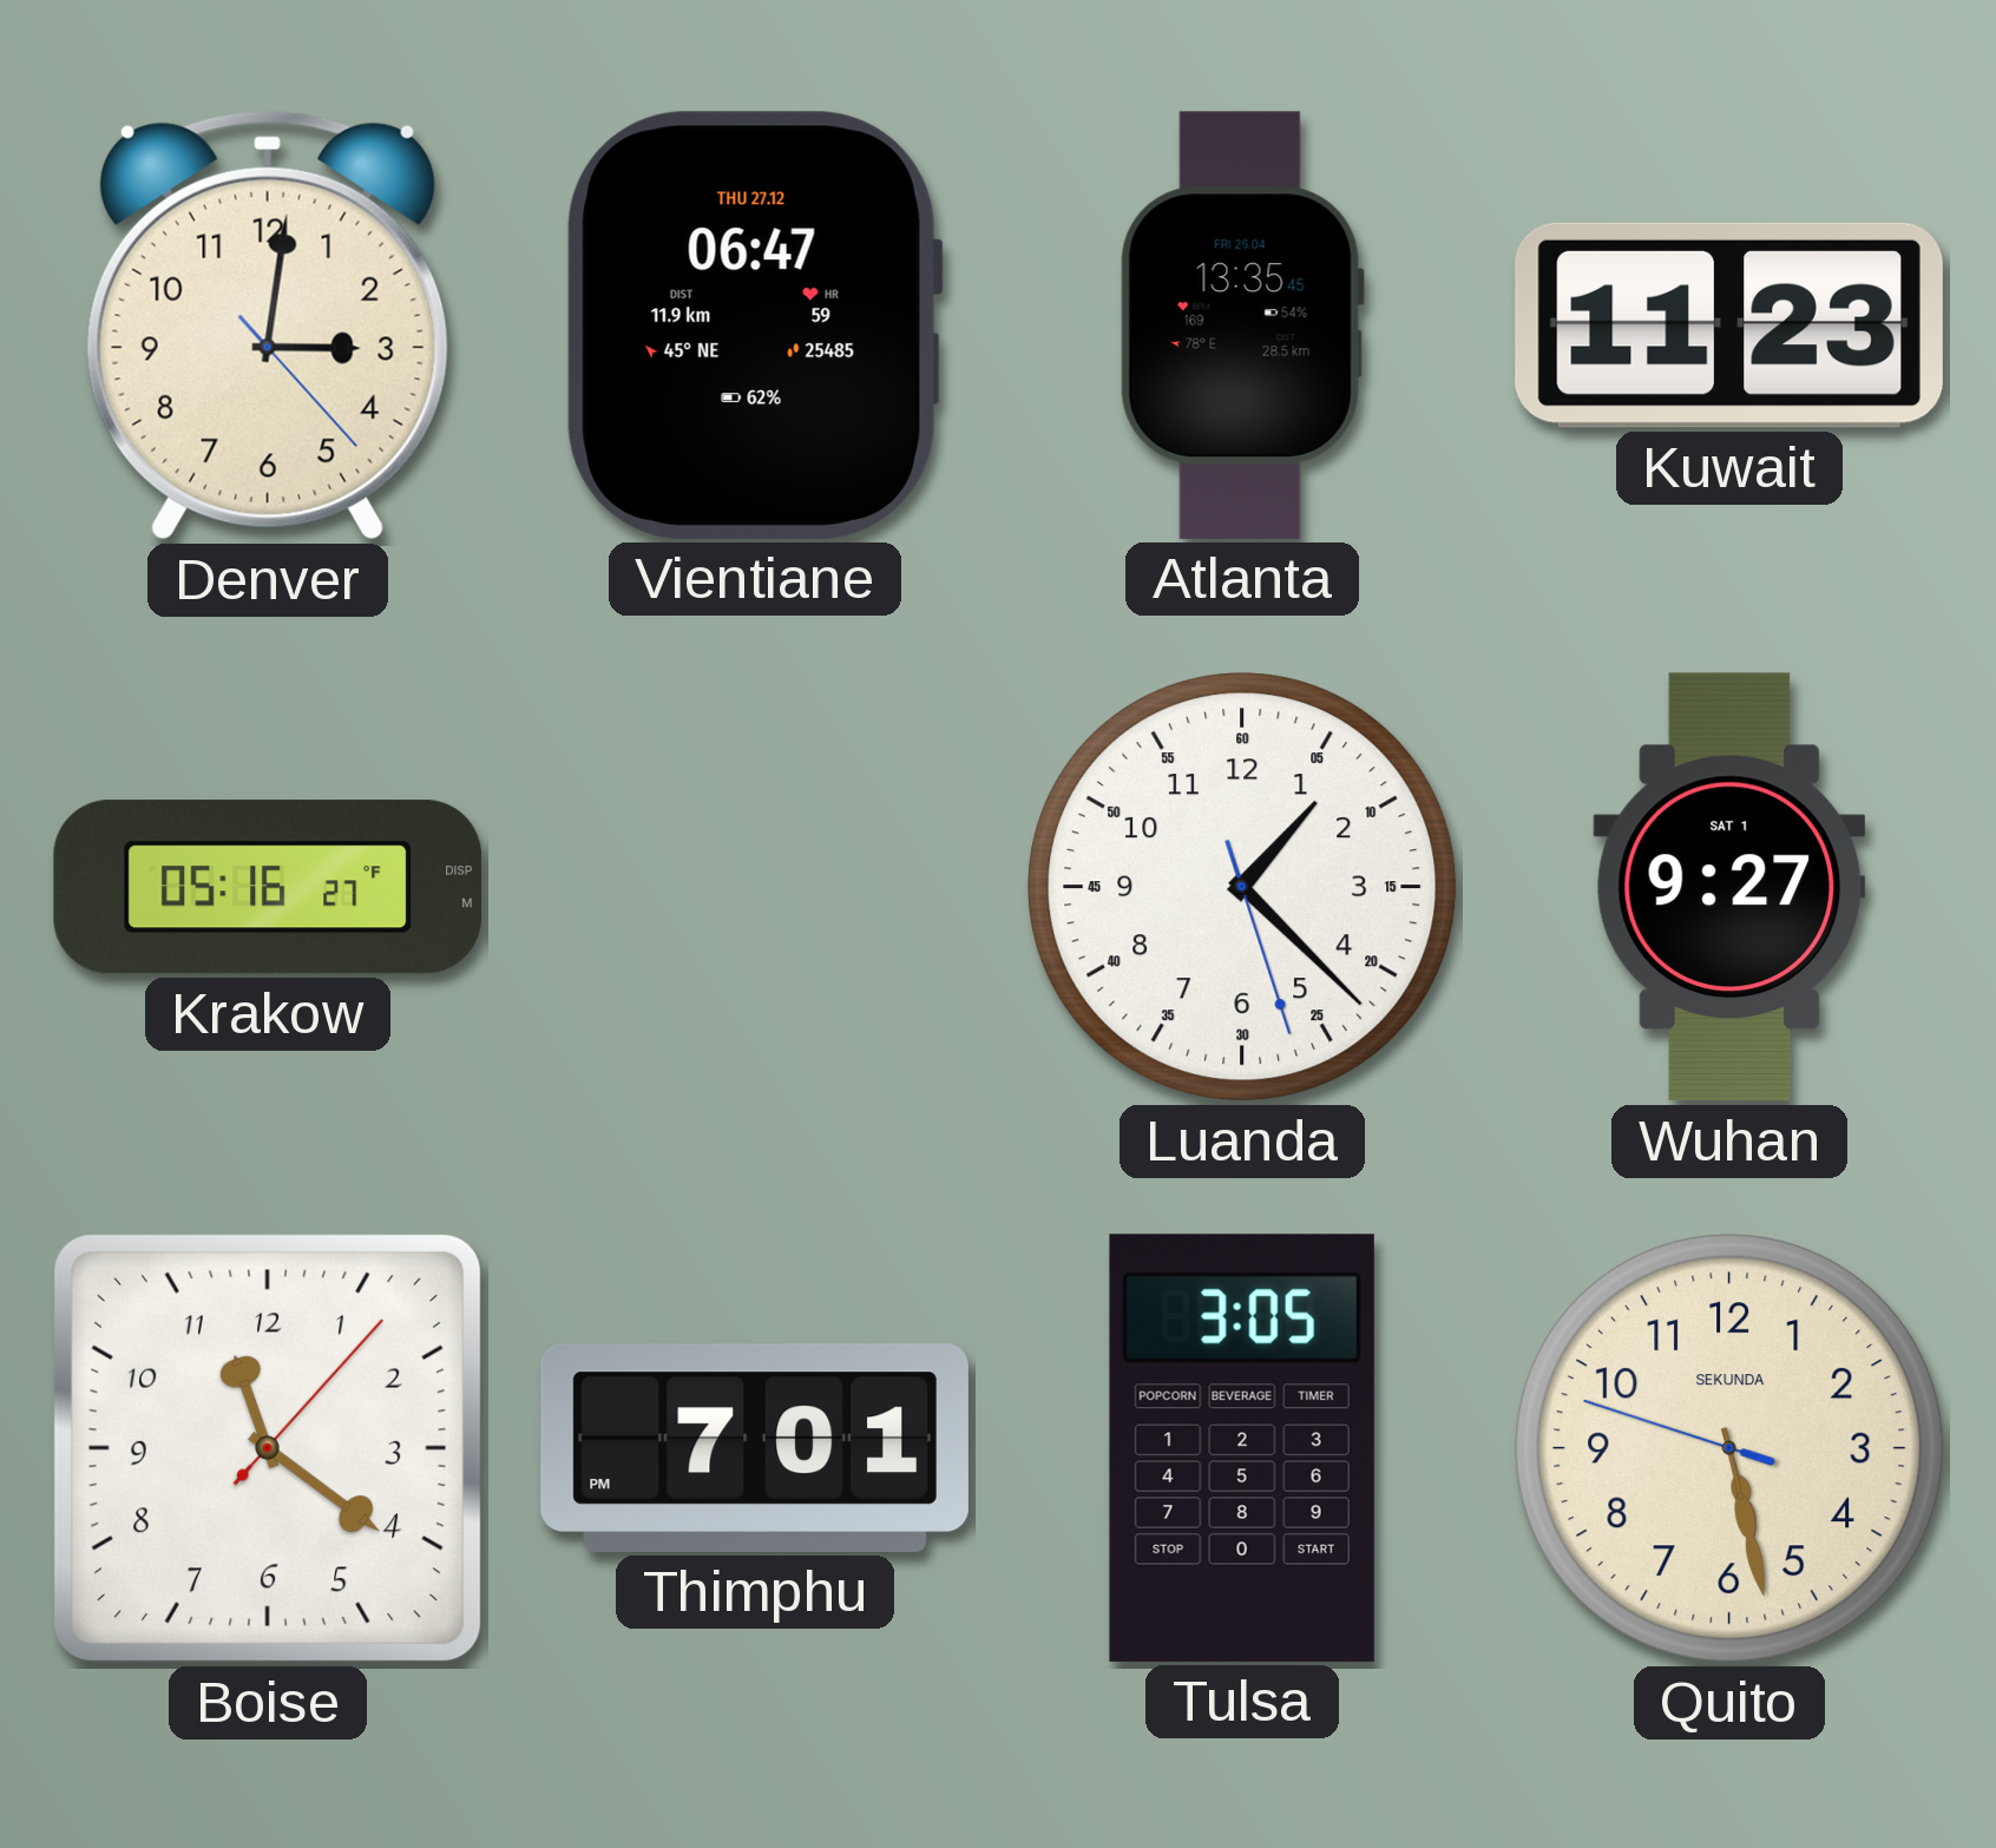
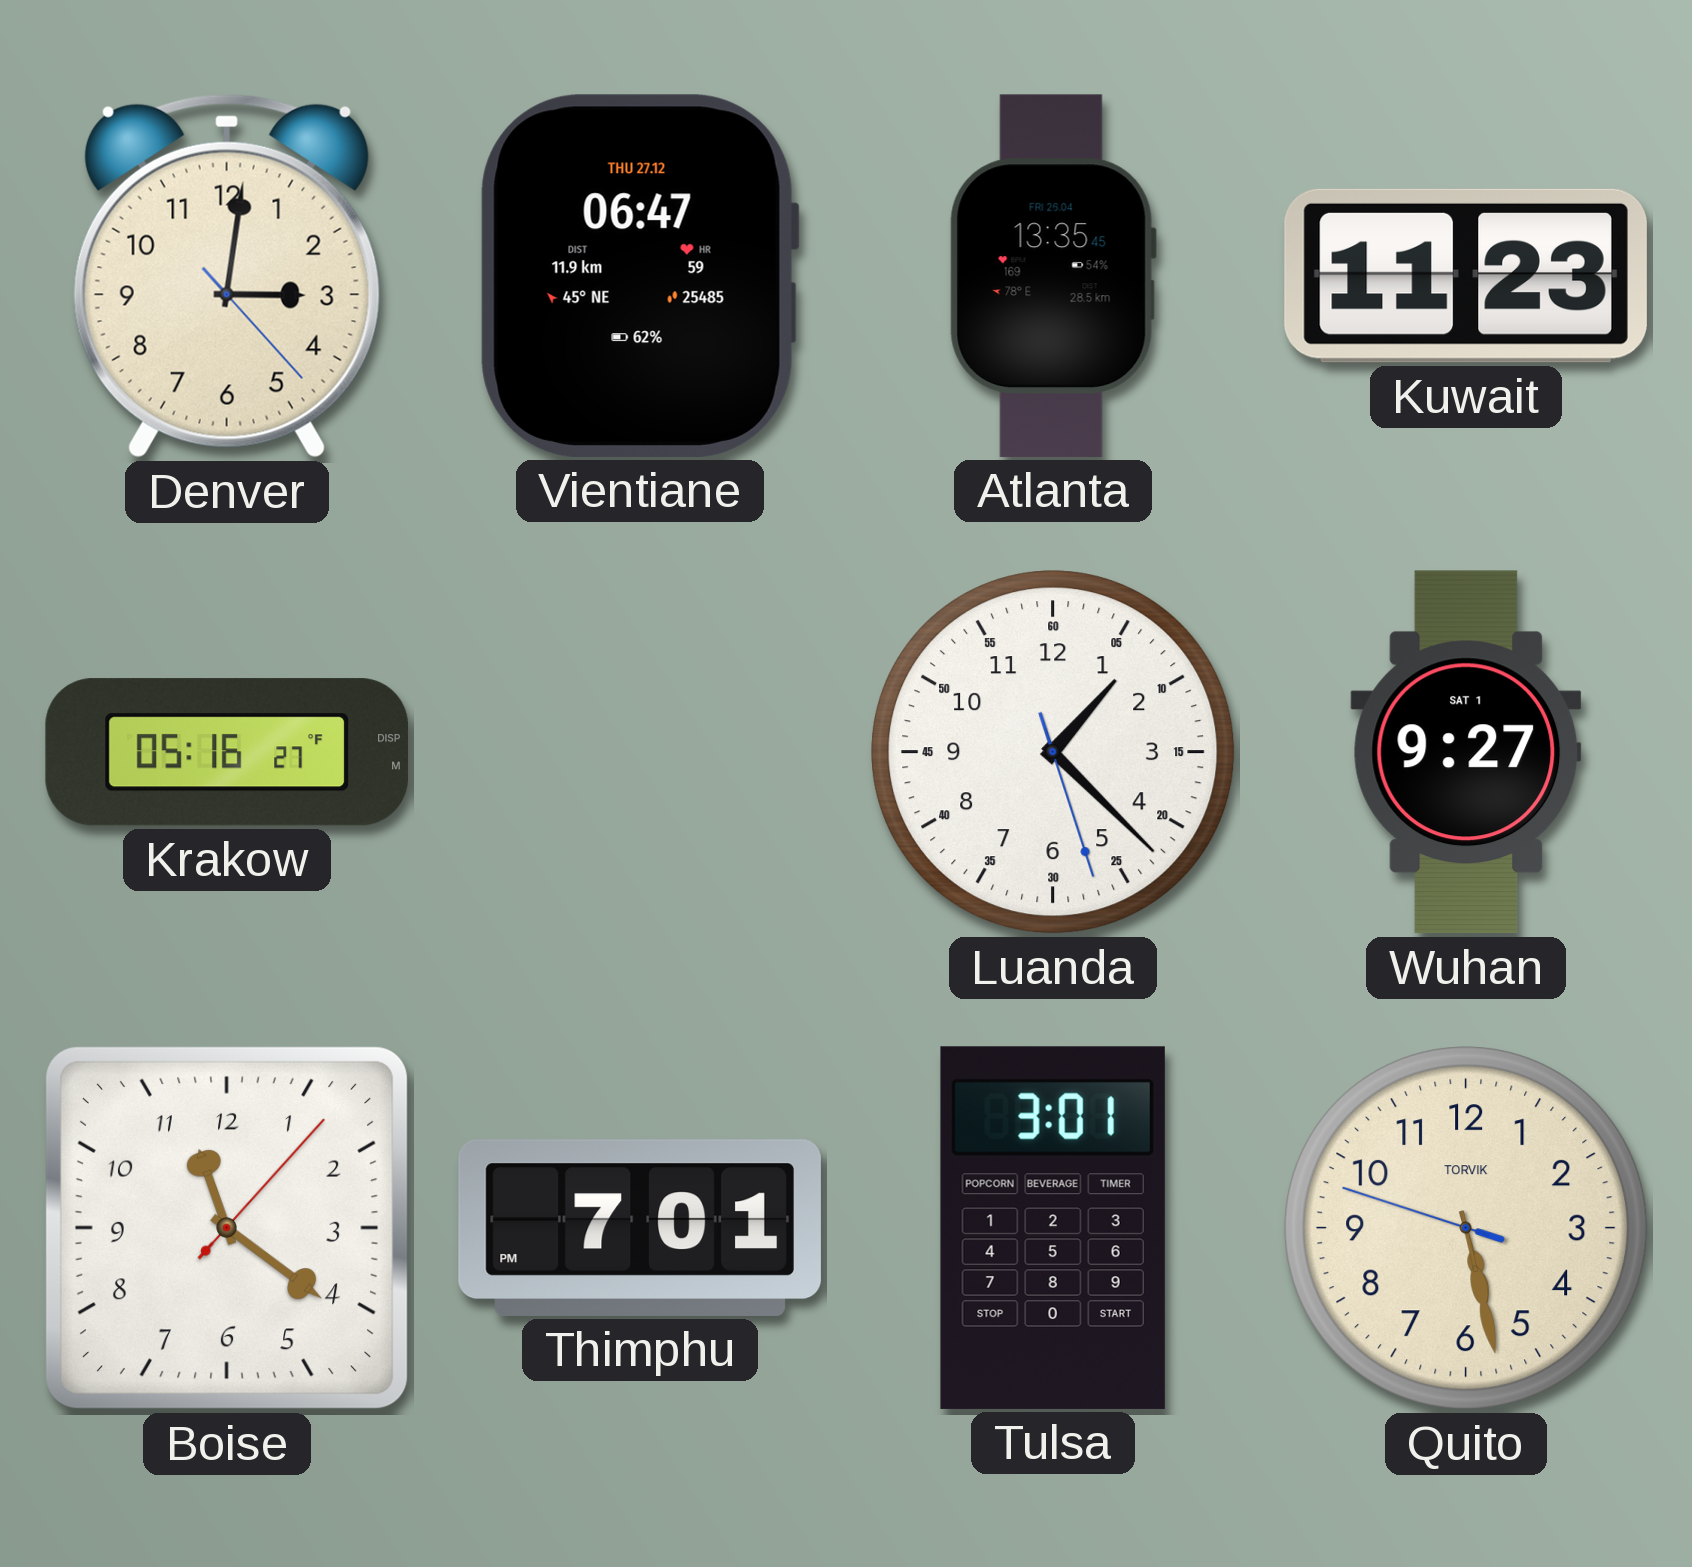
Tulsa: 3:05 -> 3:01 (1053, 1228)
Quito brand: SEKUNDA -> TORVIK (1466, 1228)
